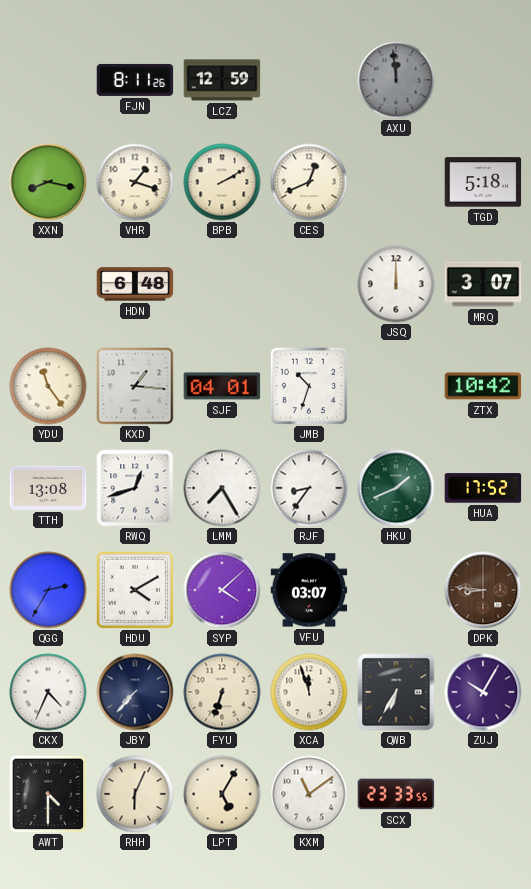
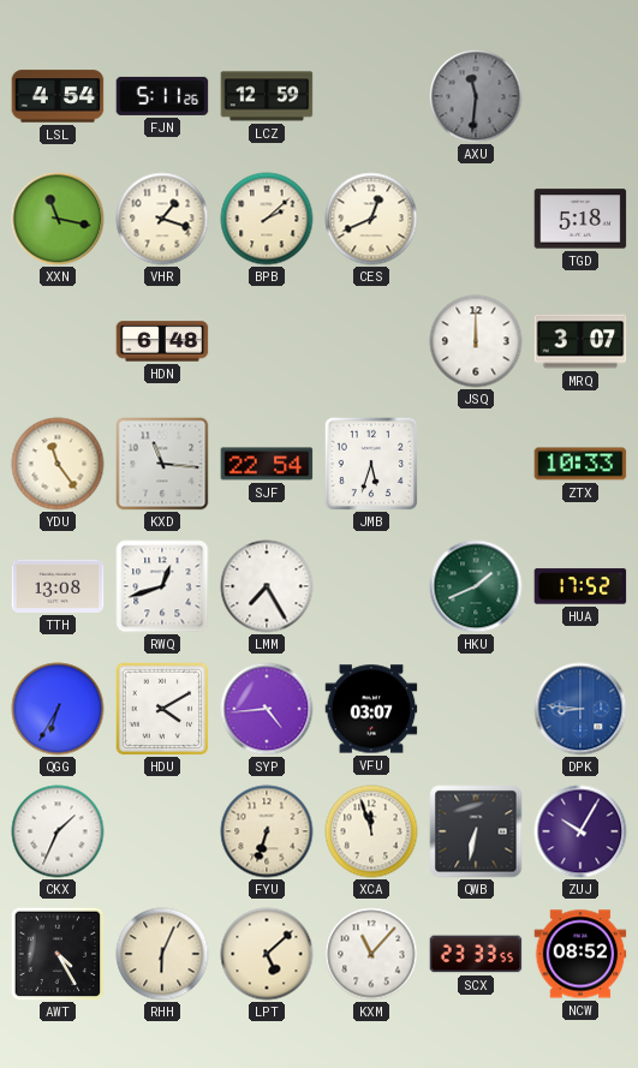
LSL: none -> 4:54 (58, 96)
FJN: 8:11 -> 5:11 (162, 96)
AXU: 11:59 -> 11:31 (476, 96)
XXN: 8:17 -> 11:17 (58, 219)
BPB: 2:10 -> 2:08 (267, 219)
KXD: 1:16 -> 11:16 (162, 464)
SJF: 04:01 -> 22:54 (267, 464)
JMB: 10:33 -> 5:33 (371, 464)
ZTX: 10:42 -> 10:33 (580, 464)
RJF: 8:36 -> none (309, 488)
QGG: 2:35 -> 6:35 (58, 709)
SYP: 4:08 -> 4:44 (267, 709)
DPK dial: brown -> blue (580, 709)
CKX: 4:34 -> 1:34 (58, 831)
JBY: 7:37 -> none (135, 692)
QWB: 6:35 -> 6:32 (476, 831)
AWT: 4:30 -> 4:25 (58, 954)
LPT: 5:05 -> 5:08 (267, 954)
KXM: 11:09 -> 11:07 (371, 954)
NCW: none -> 08:52 (580, 954)
